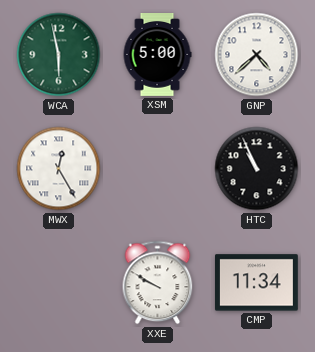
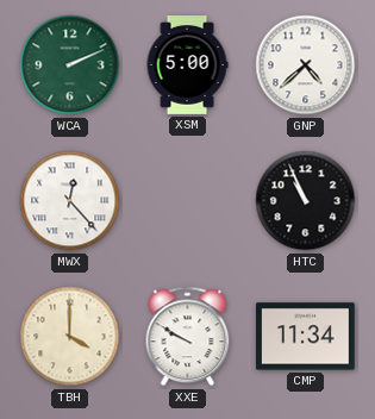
WCA: 5:58 -> 2:11 (70, 65)
MWX: 12:25 -> 12:23 (70, 201)
TBH: none -> 4:00 (70, 337)
